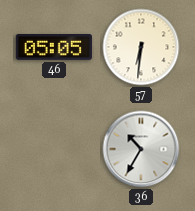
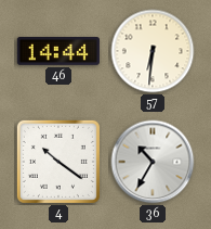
46: 05:05 -> 14:44 (58, 52)
4: none -> 10:21 (58, 162)
